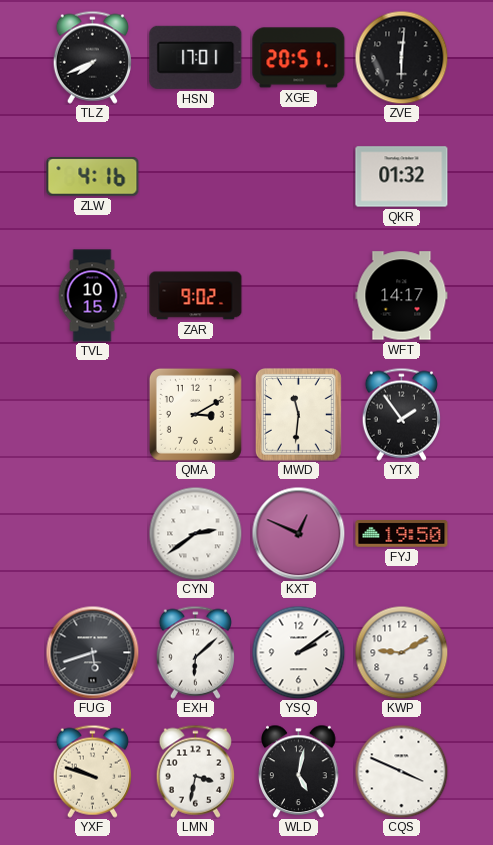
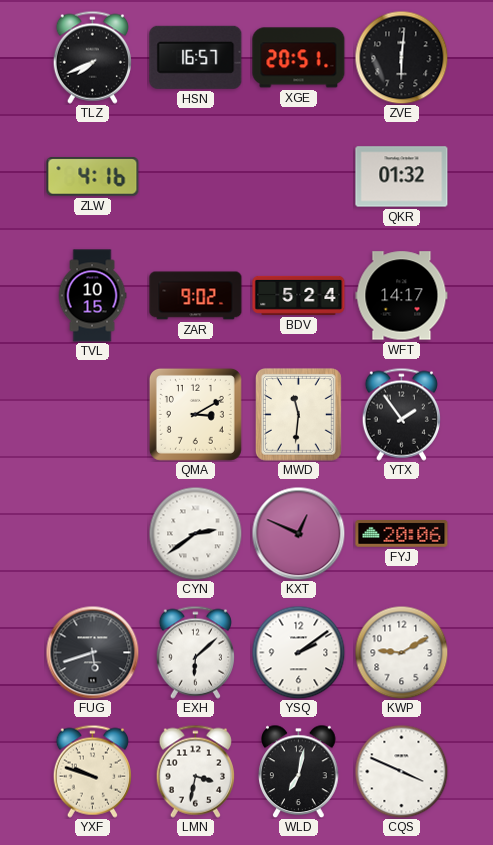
HSN: 17:01 -> 16:57 (196, 57)
BDV: none -> 5:24 (299, 295)
FYJ: 19:50 -> 20:06 (402, 534)
WLD: 5:02 -> 7:02 (299, 771)
